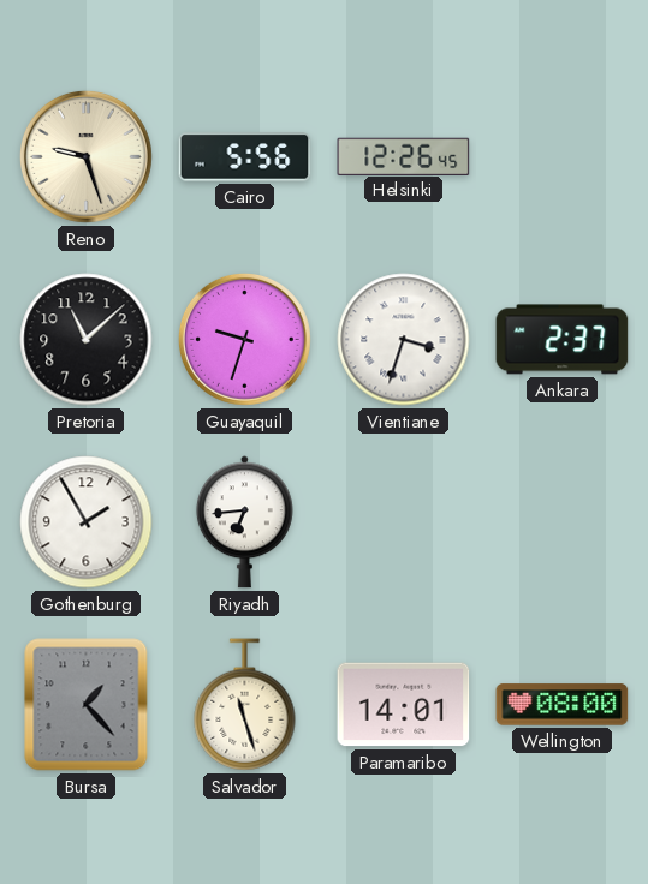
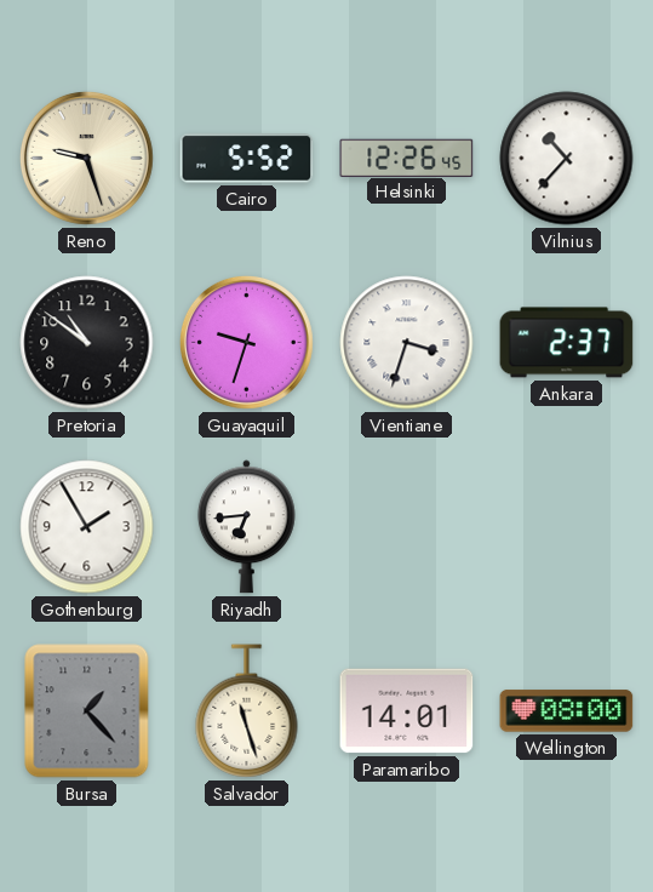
Cairo: 5:56 -> 5:52 (247, 159)
Vilnius: none -> 10:37 (567, 159)
Pretoria: 11:08 -> 10:51 (87, 343)
